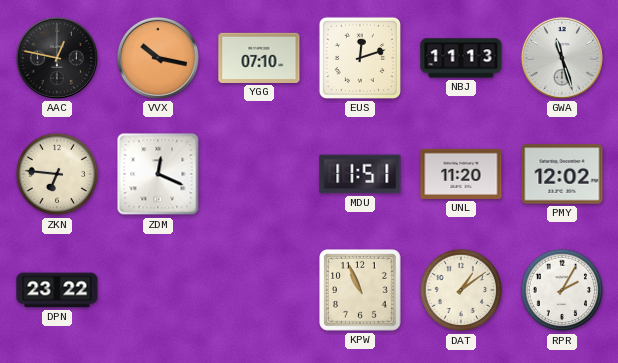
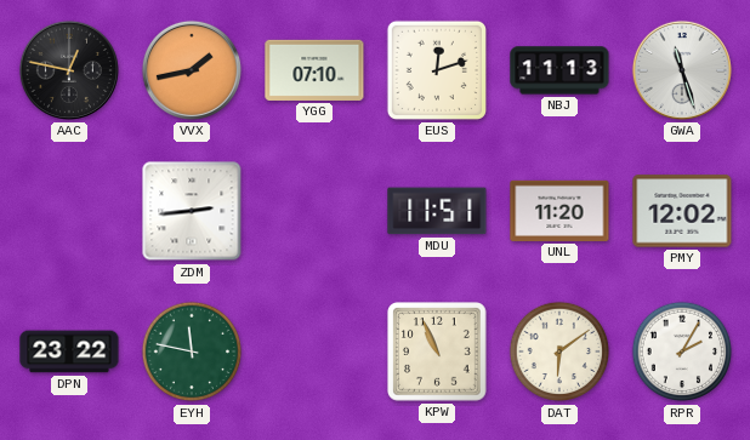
VVX: 10:17 -> 1:43 (192, 70)
ZKN: 6:46 -> none (57, 174)
ZDM: 12:19 -> 2:44 (192, 211)
EYH: none -> 11:47 (192, 352)
DAT: 1:09 -> 6:09 (559, 352)
